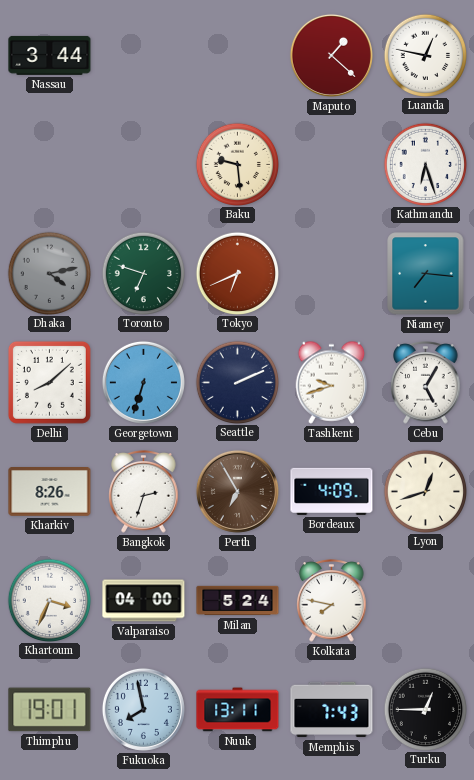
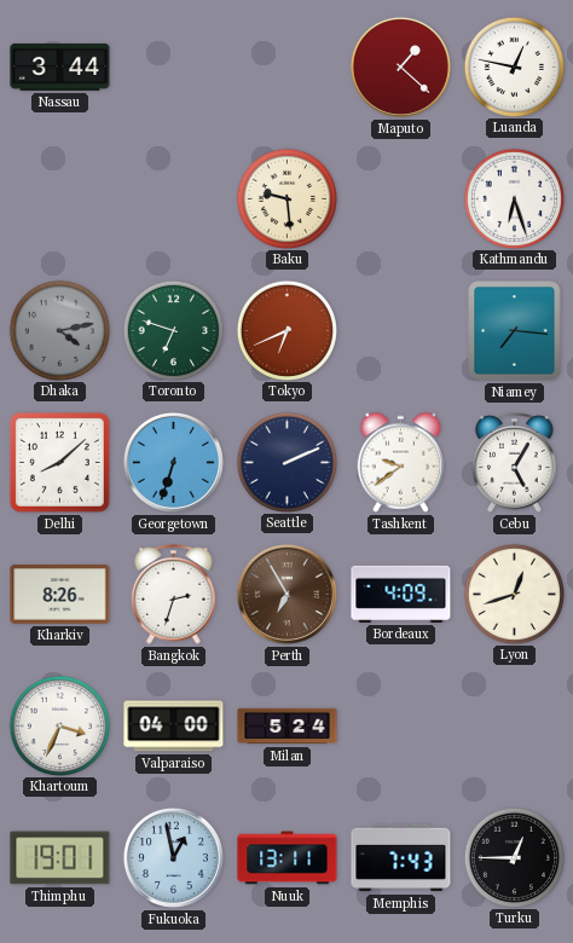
Tashkent: 9:42 -> 9:39 (401, 462)
Kolkata: 7:47 -> none (332, 601)
Fukuoka: 7:58 -> 12:58 (173, 857)
